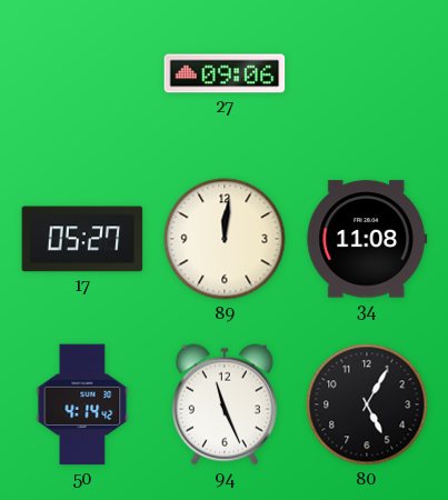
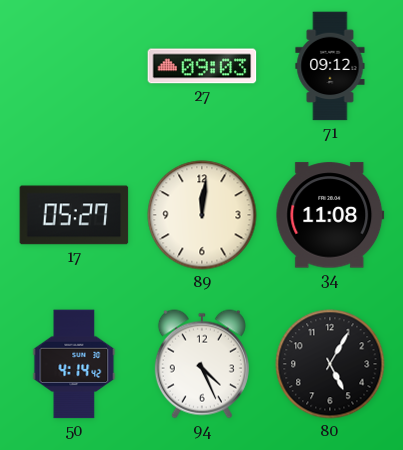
27: 09:06 -> 09:03 (202, 66)
71: none -> 09:12 (330, 66)
94: 11:26 -> 4:26 (202, 364)
